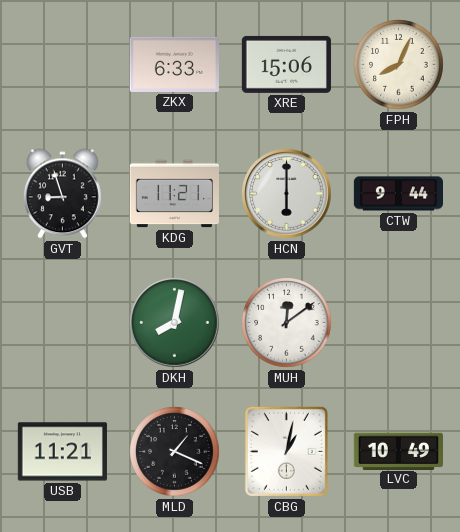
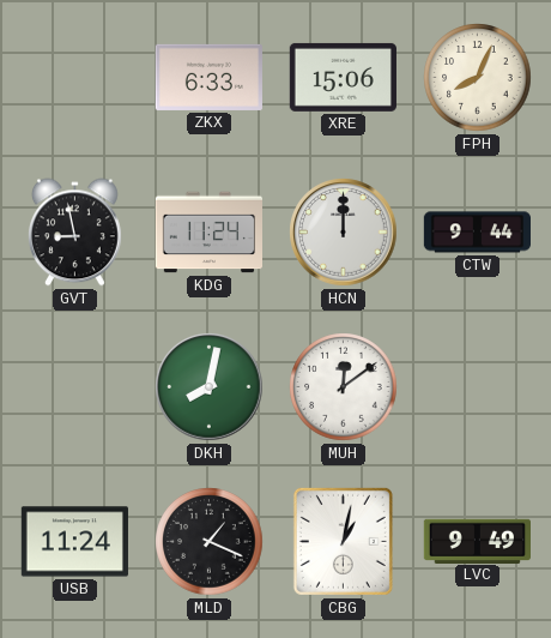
GVT: 8:57 -> 8:58 (74, 233)
KDG: 11:21 -> 11:24 (208, 233)
HCN: 6:00 -> 12:00 (344, 233)
USB: 11:21 -> 11:24 (74, 542)
LVC: 10:49 -> 9:49 (477, 541)
